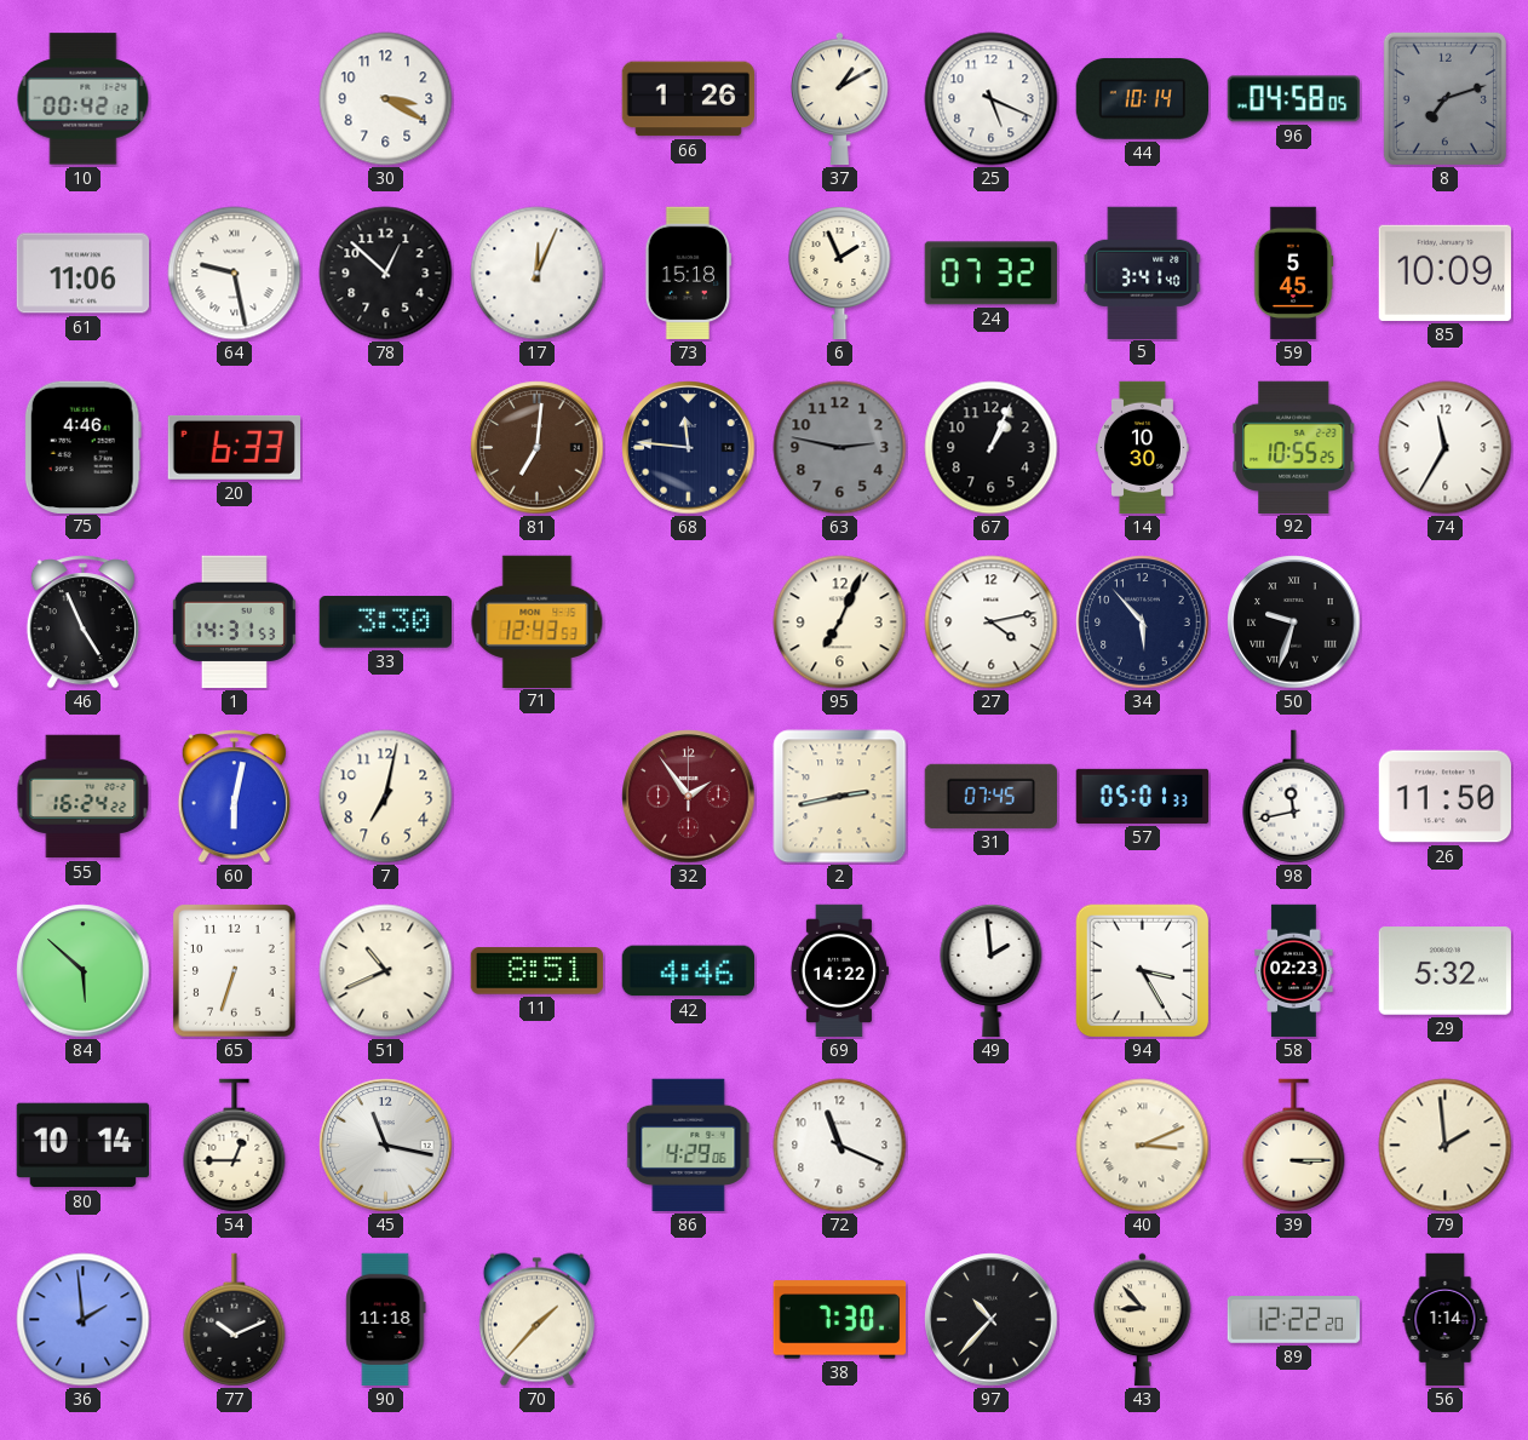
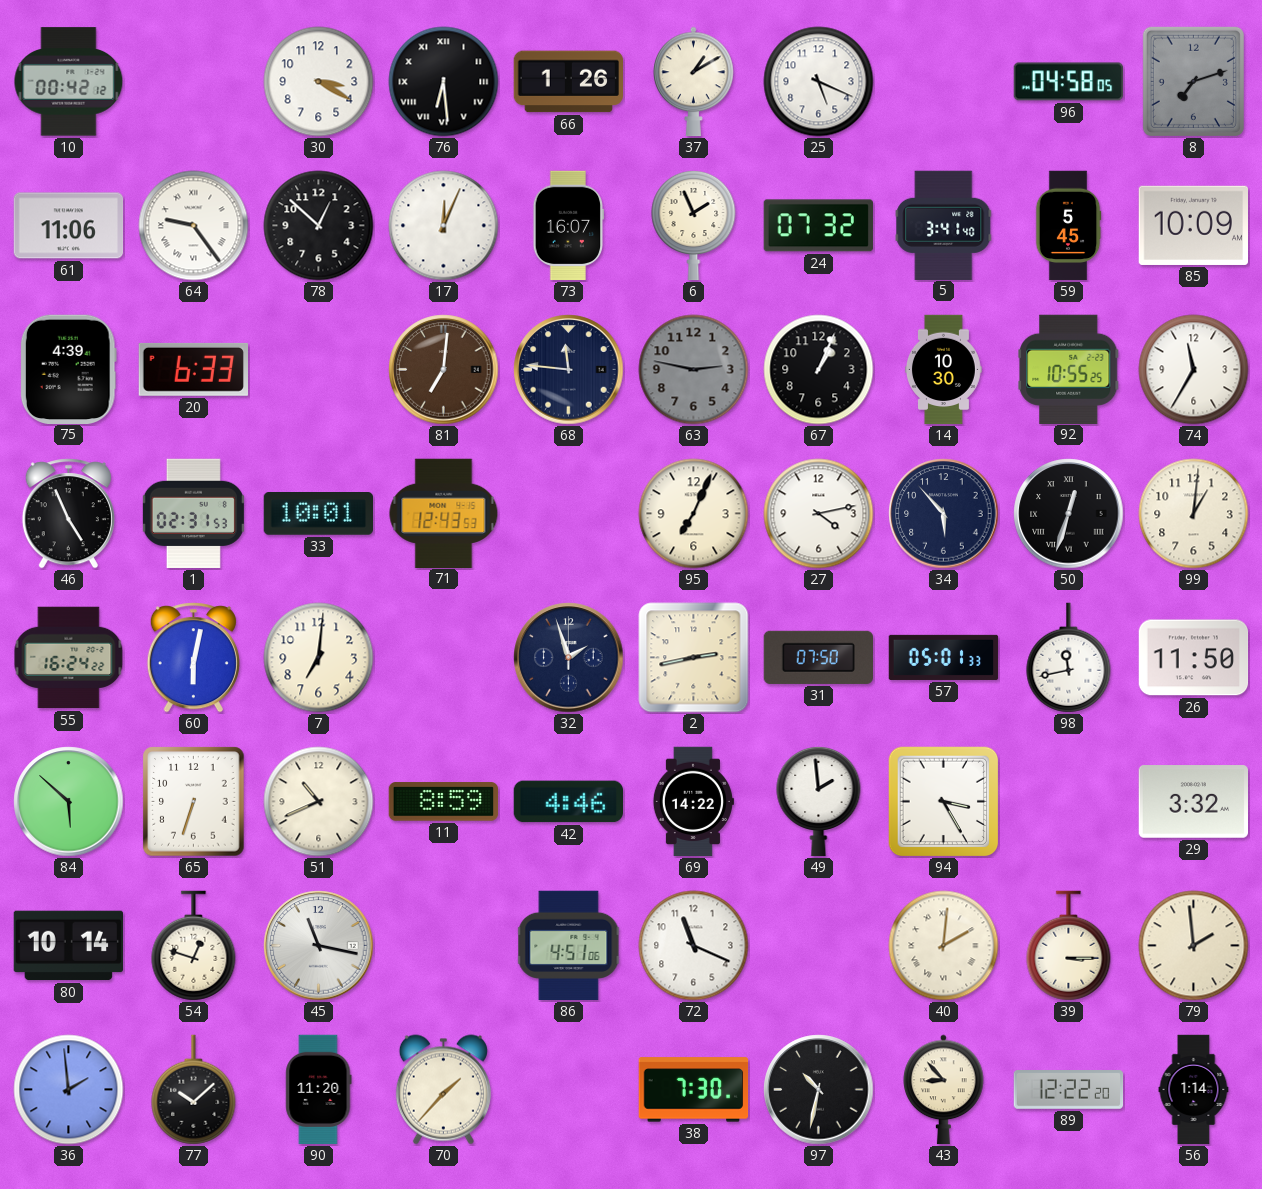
76: none -> 6:29 (444, 82)
44: 10:14 -> none (1142, 98)
64: 9:28 -> 9:24 (194, 226)
73: 15:18 -> 16:07 (568, 226)
75: 4:46 -> 4:39 (68, 369)
1: 14:31 -> 02:31 (193, 514)
33: 3:30 -> 10:01 (318, 514)
50: 9:33 -> 12:33 (1069, 514)
99: none -> 1:01 (1194, 514)
7: 7:02 -> 7:01 (319, 658)
32: 1:54 -> 1:57 (569, 658)
32 dial: burgundy -> navy (569, 658)
31: 07:45 -> 07:50 (818, 657)
11: 8:51 -> 8:59 (444, 802)
58: 02:23 -> none (1294, 971)
29: 5:32 -> 3:32 (1194, 802)
54: 12:45 -> 12:48 (194, 946)
86: 4:29 -> 4:51 (569, 946)
40: 3:11 -> 2:01 (944, 946)
77: 10:11 -> 10:08 (194, 1090)
90: 11:18 -> 11:20 (319, 1090)
97: 10:37 -> 10:32 (819, 1090)
